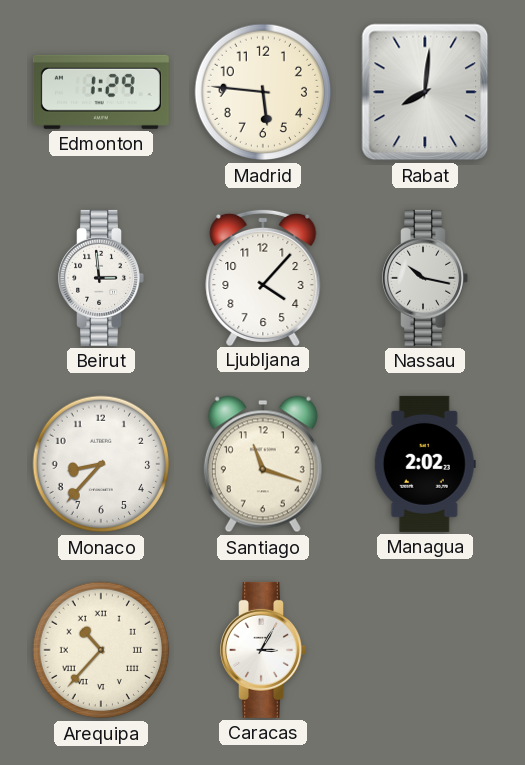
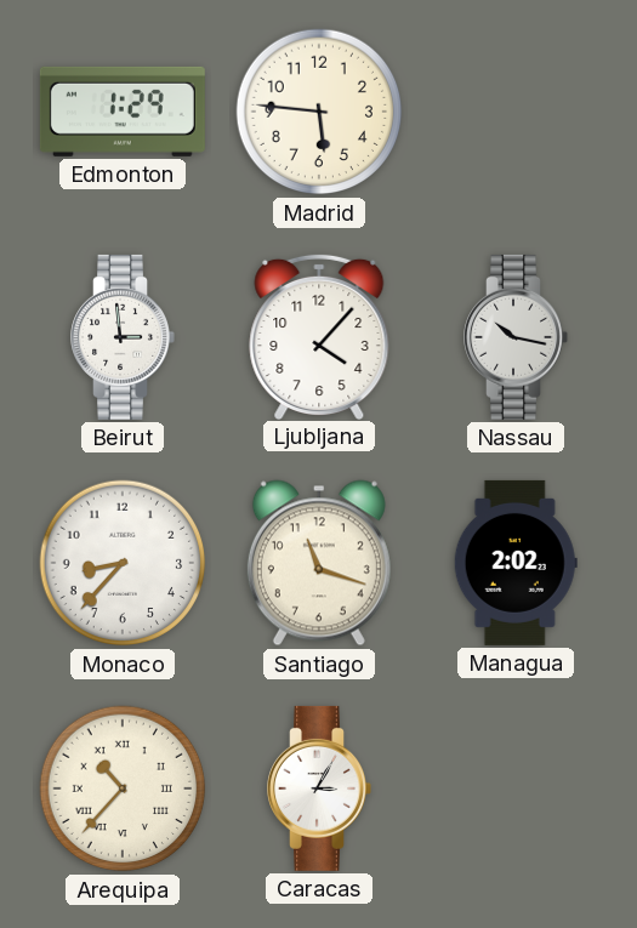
Rabat: 8:01 -> none (425, 92)
